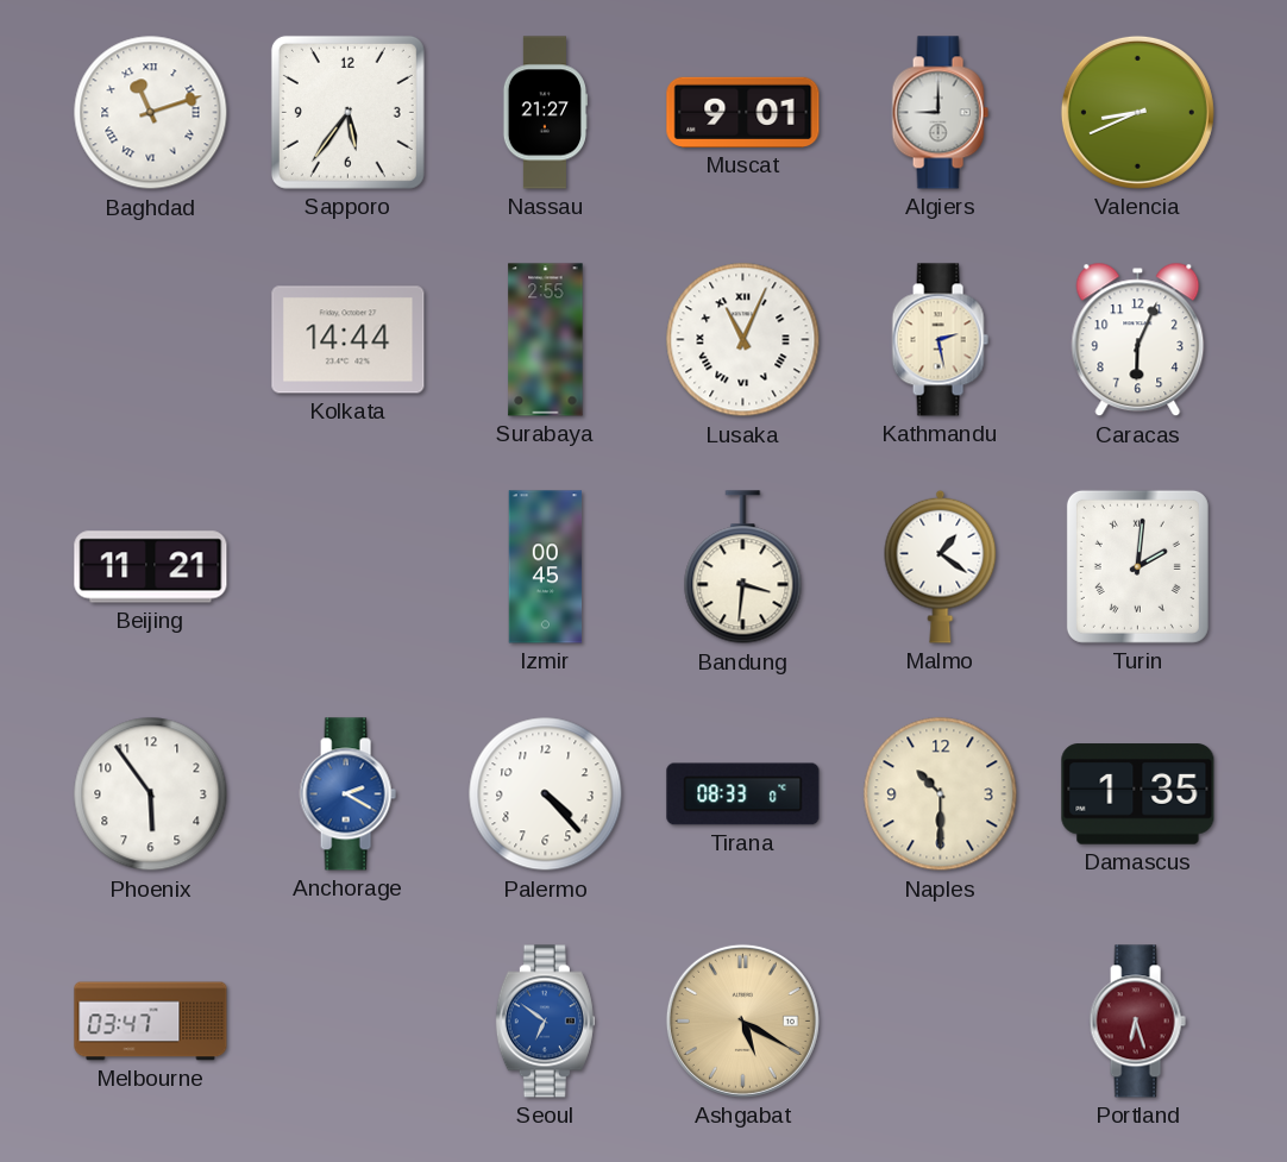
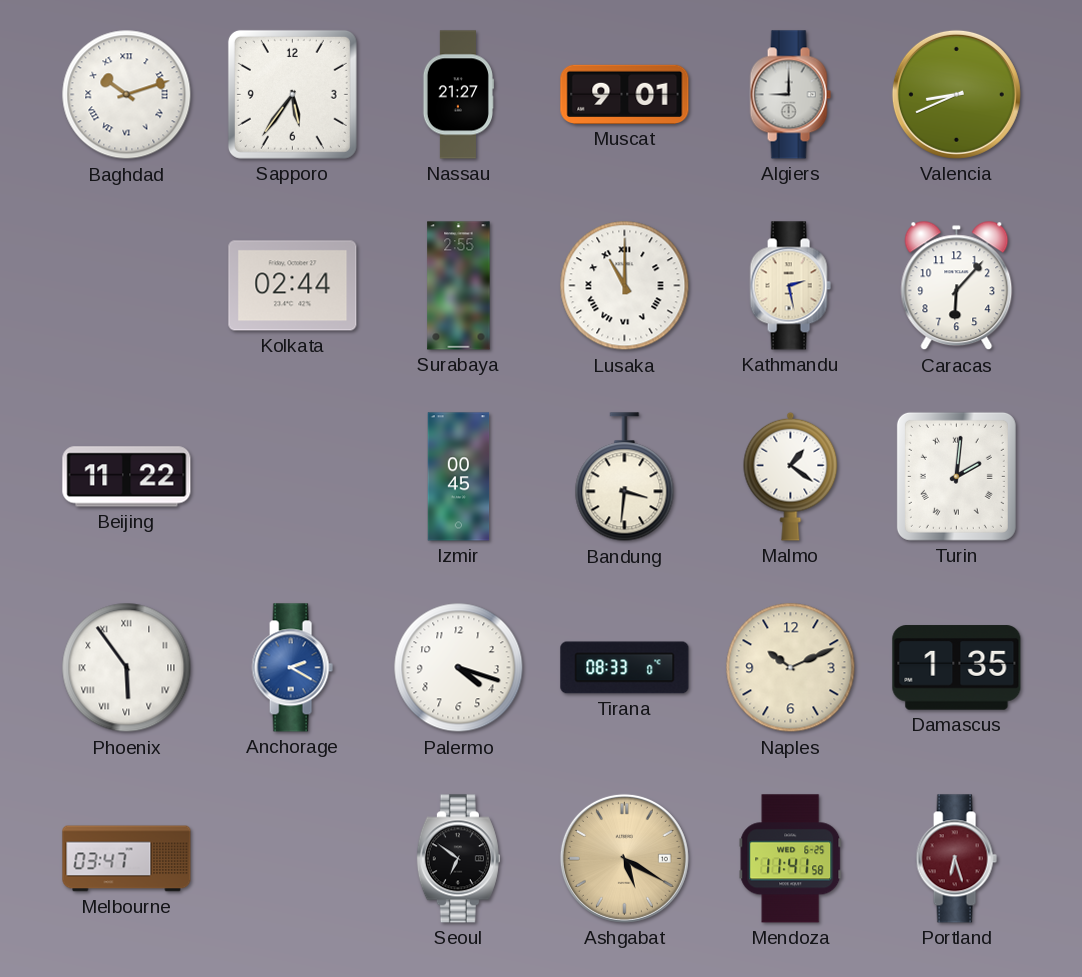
Baghdad: 11:12 -> 10:12 (127, 95)
Kolkata: 14:44 -> 02:44 (293, 286)
Lusaka: 11:04 -> 11:00 (625, 286)
Caracas: 6:04 -> 6:07 (957, 286)
Beijing: 11:21 -> 11:22 (127, 477)
Phoenix numerals: Arabic -> Roman (127, 668)
Palermo: 4:23 -> 4:18 (459, 668)
Naples: 10:30 -> 10:11 (791, 668)
Seoul dial: blue -> black (458, 859)
Mendoza: none -> 11:41 (791, 859)
